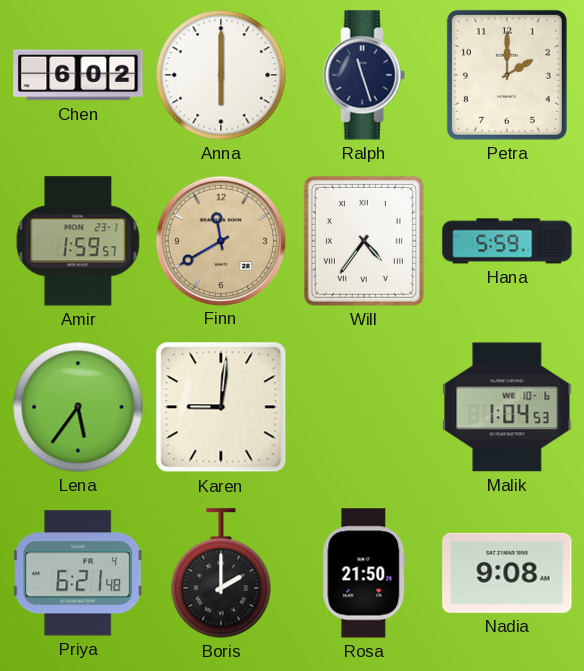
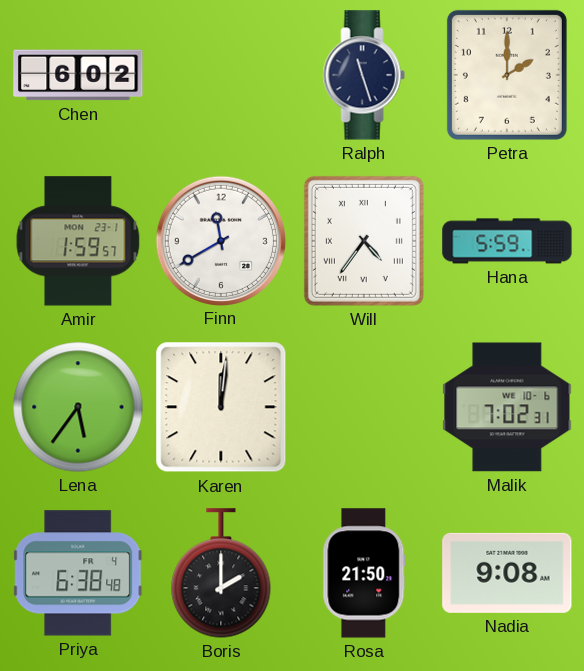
Anna: 6:00 -> none (221, 75)
Finn dial: champagne -> white (220, 240)
Karen: 9:01 -> 12:01 (221, 407)
Malik: 1:04 -> 7:02 (507, 407)
Priya: 6:21 -> 6:38 (78, 573)
